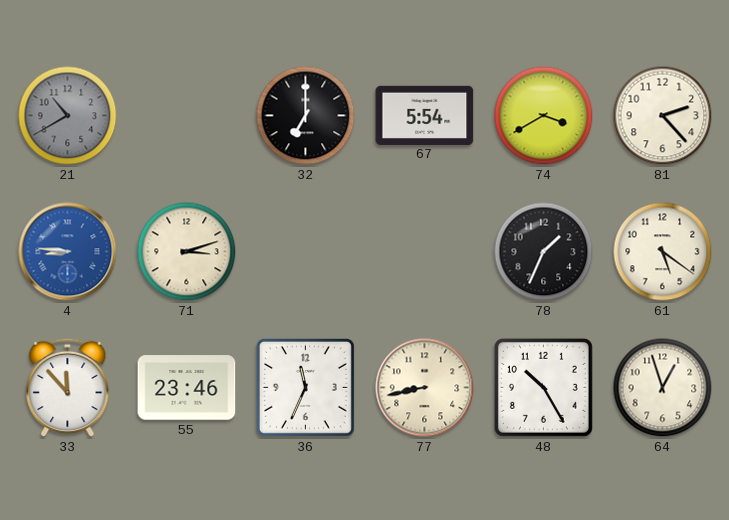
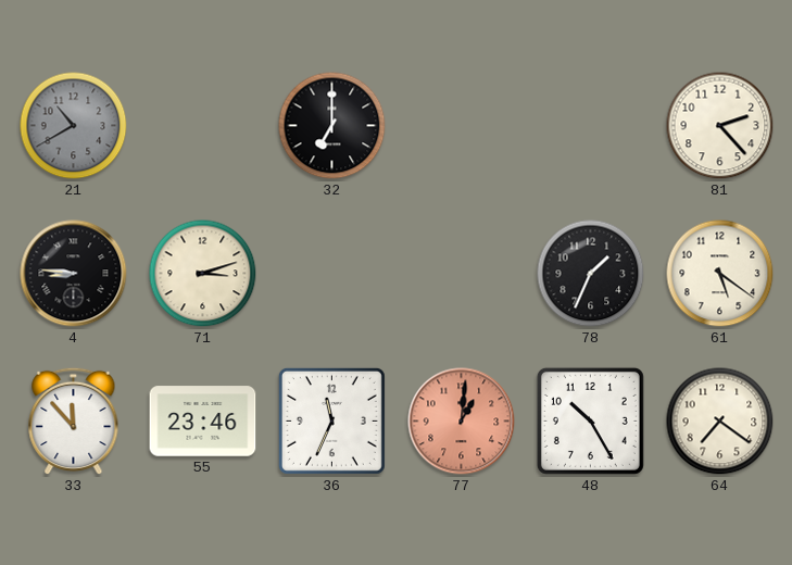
67: 5:54 -> none (425, 115)
74: 3:40 -> none (544, 116)
4 dial: blue -> black (74, 274)
77: 8:43 -> 1:01 (462, 422)
77 dial: cream -> salmon (462, 422)
64: 12:57 -> 7:21 (720, 422)
